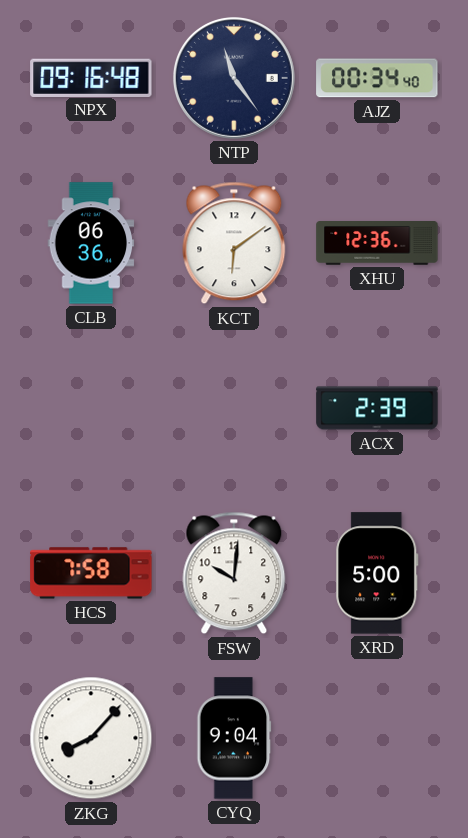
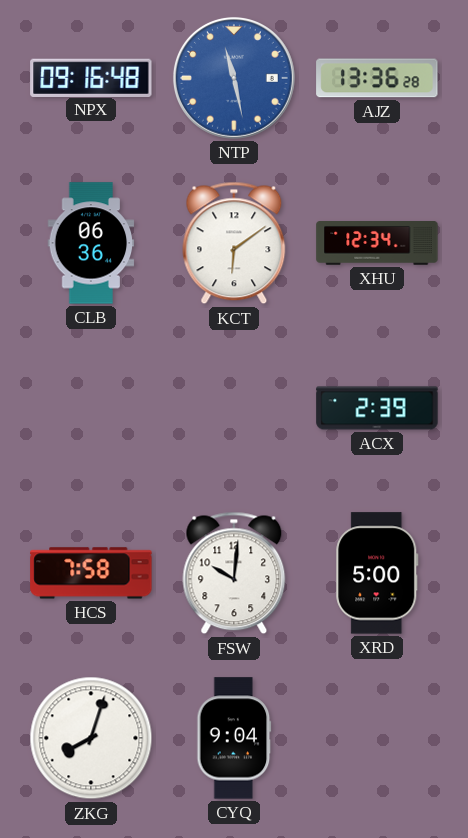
NTP: 11:24 -> 11:28 (234, 78)
NTP dial: navy -> blue (234, 78)
AJZ: 00:34 -> 13:36 (377, 78)
XHU: 12:36 -> 12:34 (377, 244)
ZKG: 8:07 -> 8:03 (91, 738)
